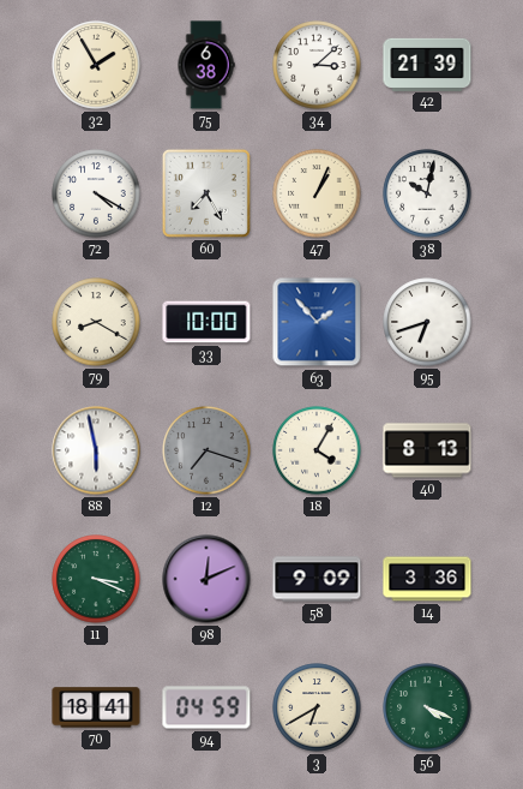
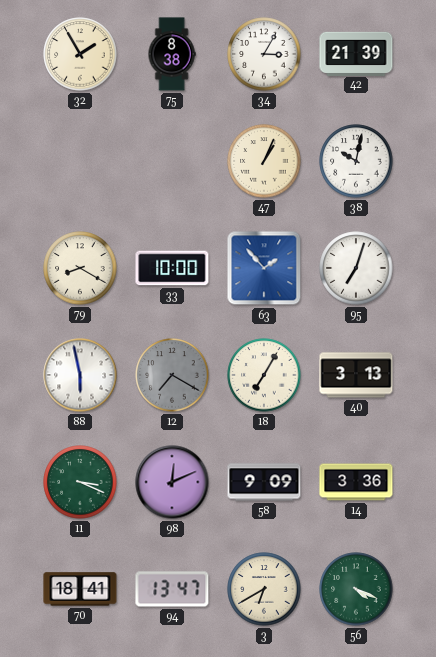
75: 6:38 -> 8:38 (172, 54)
34: 3:08 -> 3:05 (264, 54)
72: 4:20 -> none (96, 193)
60: 7:25 -> none (206, 193)
95: 6:42 -> 7:03 (356, 268)
12: 7:18 -> 7:20 (172, 375)
18: 4:05 -> 7:05 (264, 375)
40: 8:13 -> 3:13 (356, 375)
94: 04:59 -> 13:47 (172, 589)
